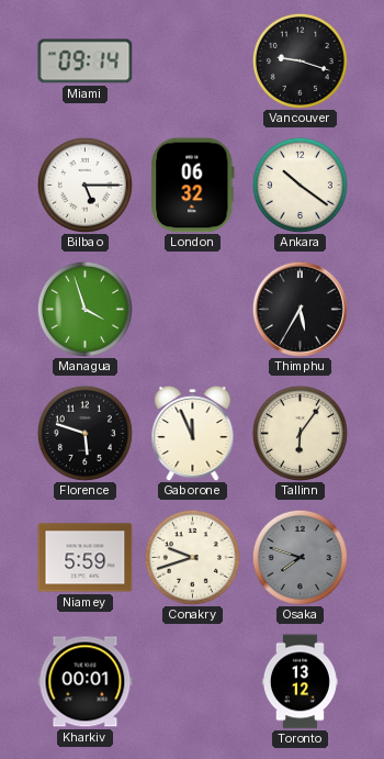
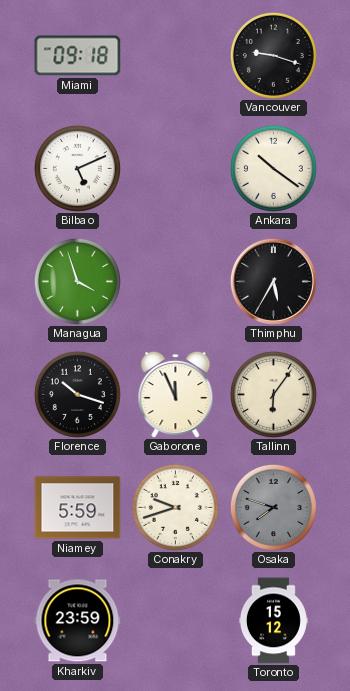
Miami: 09:14 -> 09:18 (78, 56)
Bilbao: 5:15 -> 5:11 (77, 168)
London: 06:32 -> none (193, 186)
Florence: 5:48 -> 10:18 (77, 394)
Kharkiv: 00:01 -> 23:59 (78, 621)
Toronto: 13:12 -> 15:12 (273, 621)
